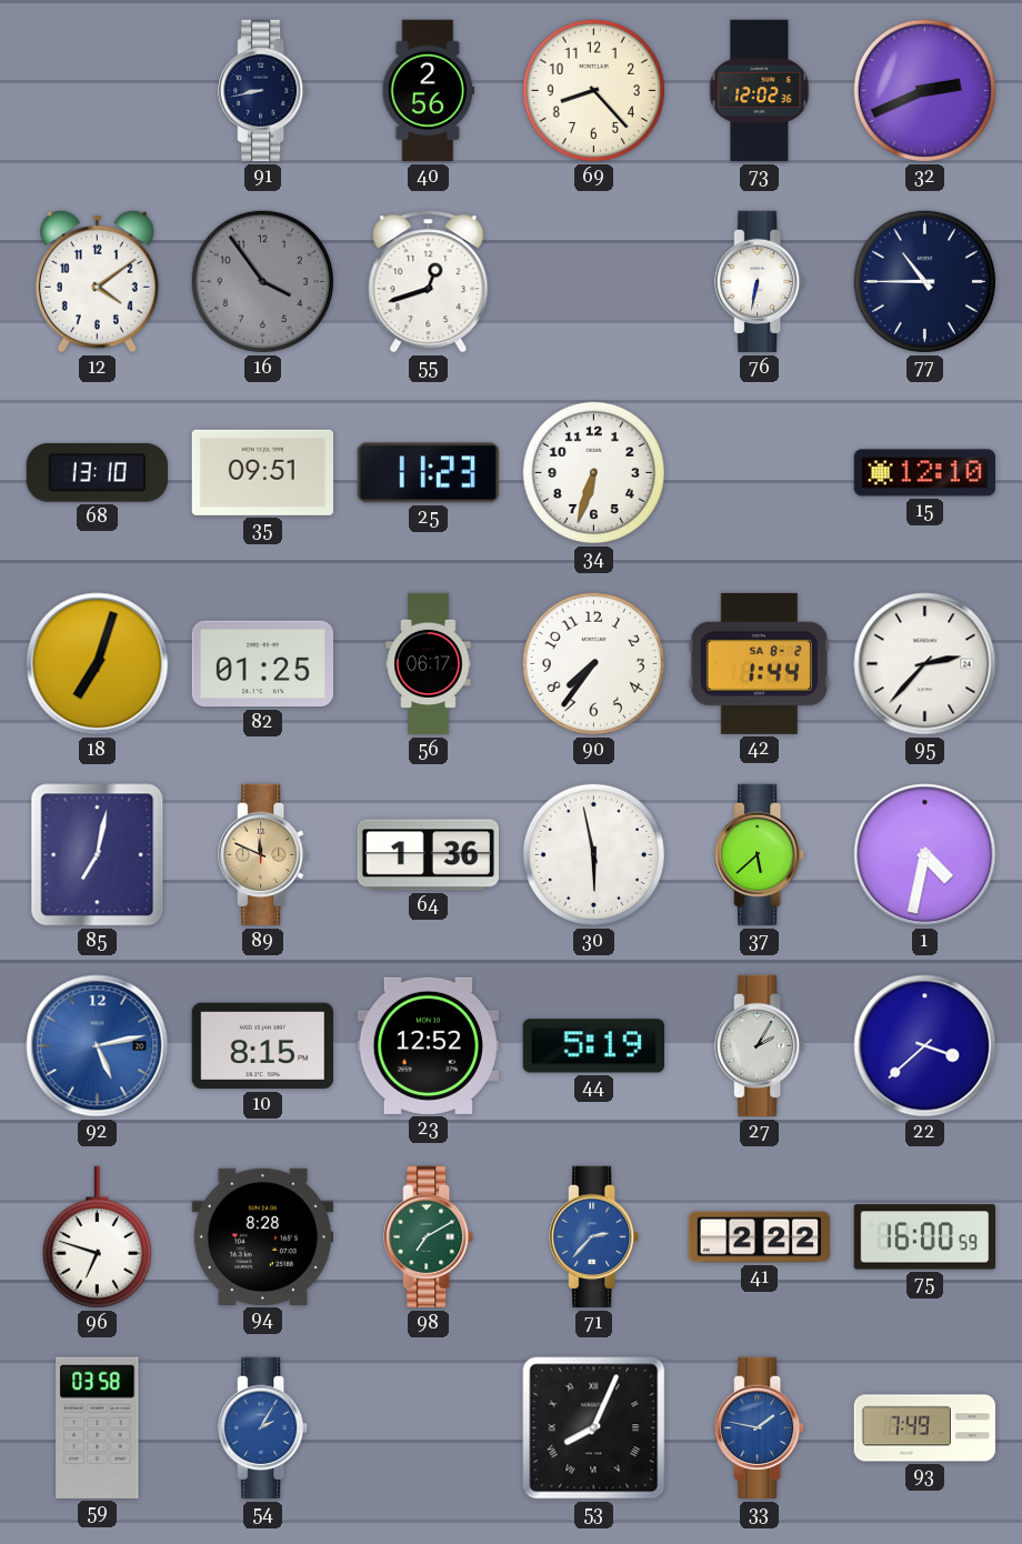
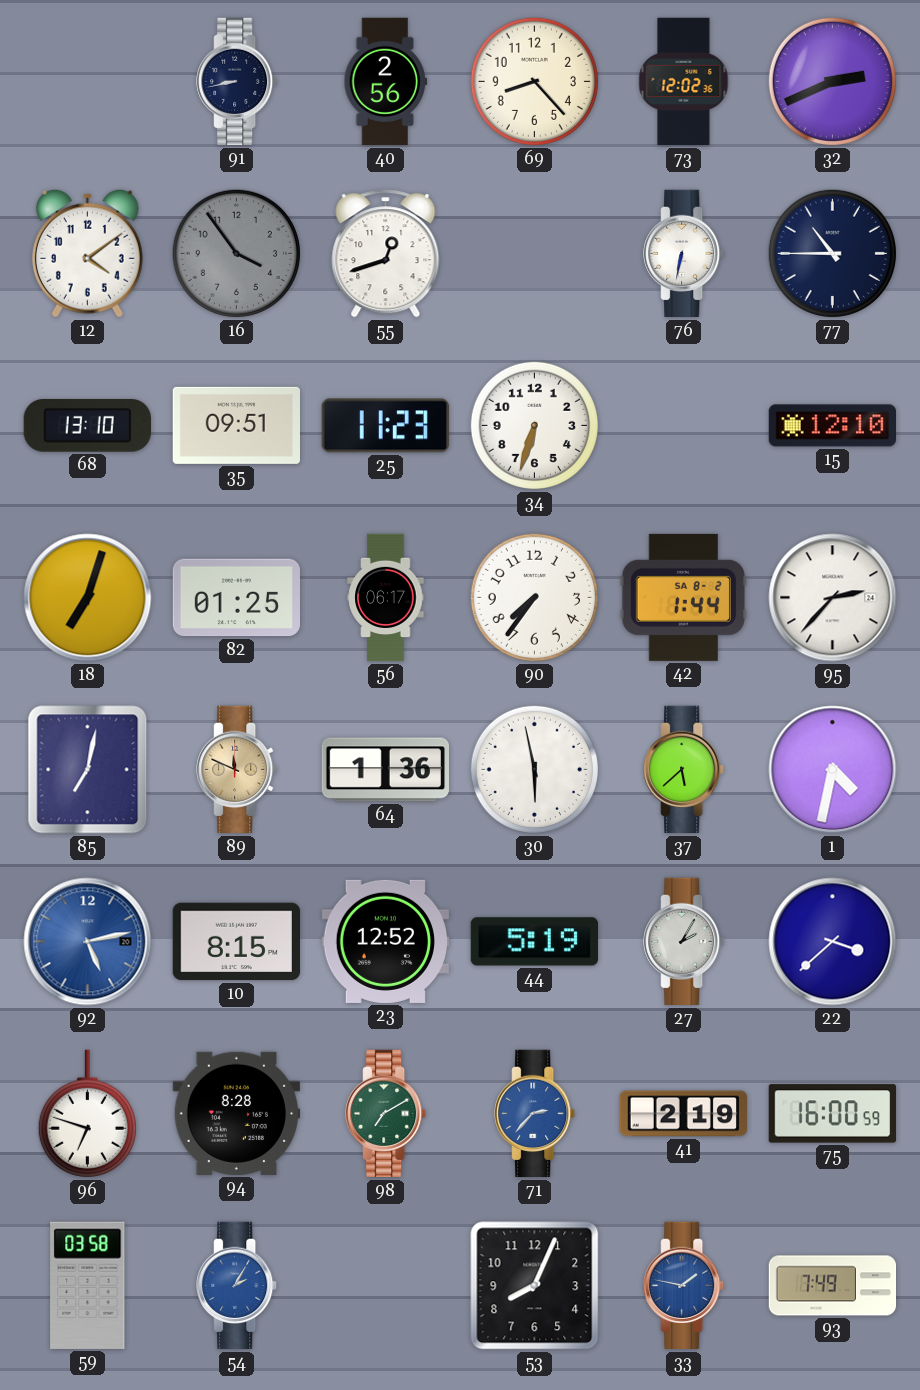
41: 2:22 -> 2:19 (684, 1114)
53 numerals: Roman -> Arabic (535, 1286)
